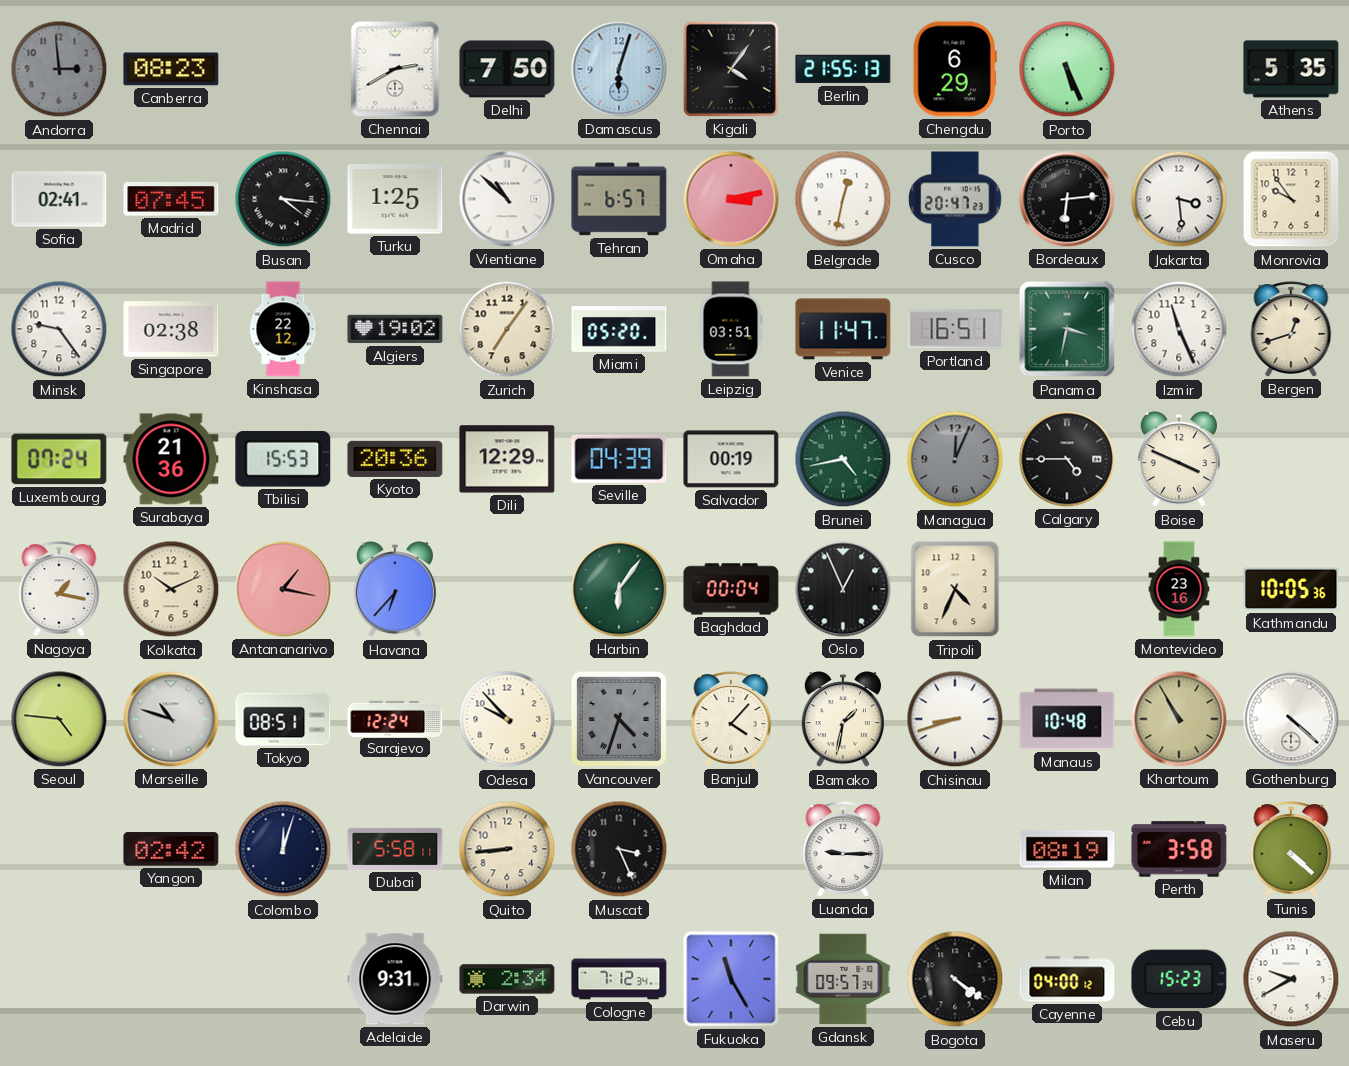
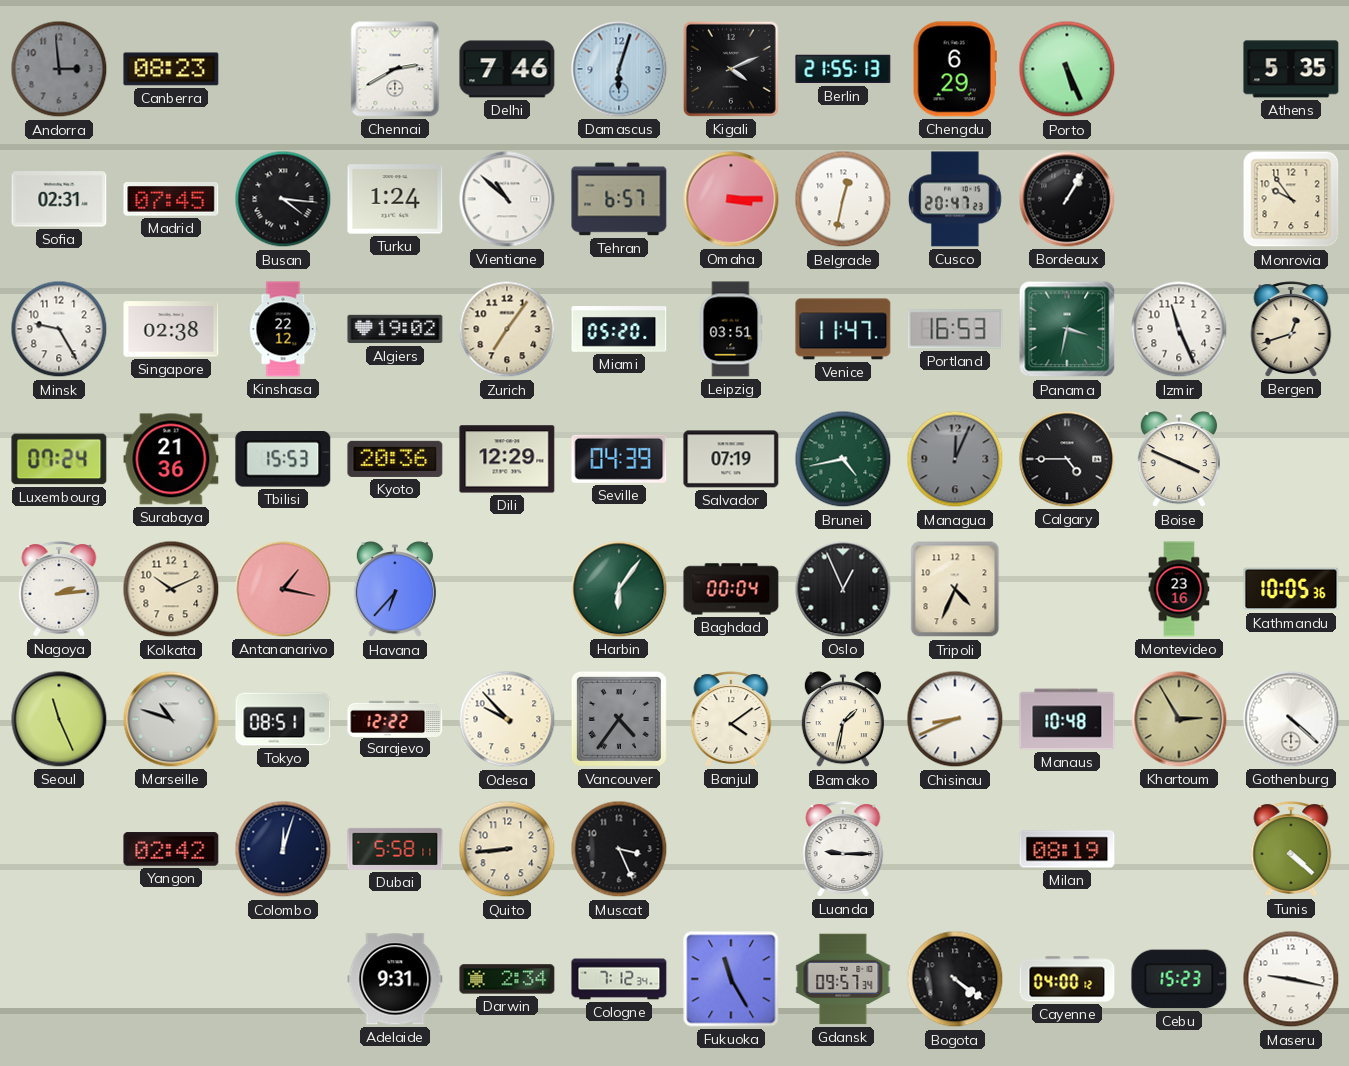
Delhi: 7:50 -> 7:46 (507, 69)
Kigali: 4:06 -> 4:11 (731, 69)
Sofia: 02:41 -> 02:31 (59, 199)
Turku: 1:25 -> 1:24 (395, 199)
Omaha: 3:13 -> 3:15 (731, 199)
Bordeaux: 6:14 -> 1:05 (1067, 199)
Jakarta: 3:29 -> none (1179, 199)
Minsk: 9:24 -> 9:25 (59, 329)
Portland: 16:51 -> 16:53 (955, 329)
Salvador: 00:19 -> 07:19 (731, 459)
Nagoya: 1:17 -> 2:14 (59, 589)
Seoul: 4:46 -> 11:26 (59, 719)
Sarajevo: 12:24 -> 12:22 (395, 718)
Vancouver: 4:33 -> 4:36 (619, 719)
Banjul: 4:07 -> 4:09 (731, 719)
Chisinau: 8:42 -> 8:41 (955, 719)
Khartoum: 10:55 -> 2:55 (1179, 719)
Perth: 3:58 -> none (1179, 849)
Maseru: 9:40 -> 9:17 (1291, 979)
